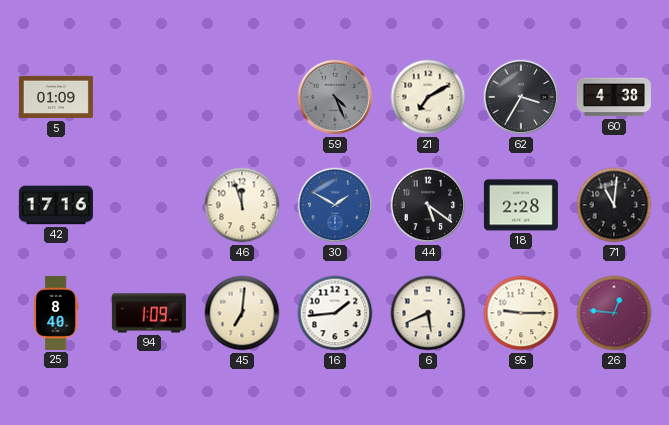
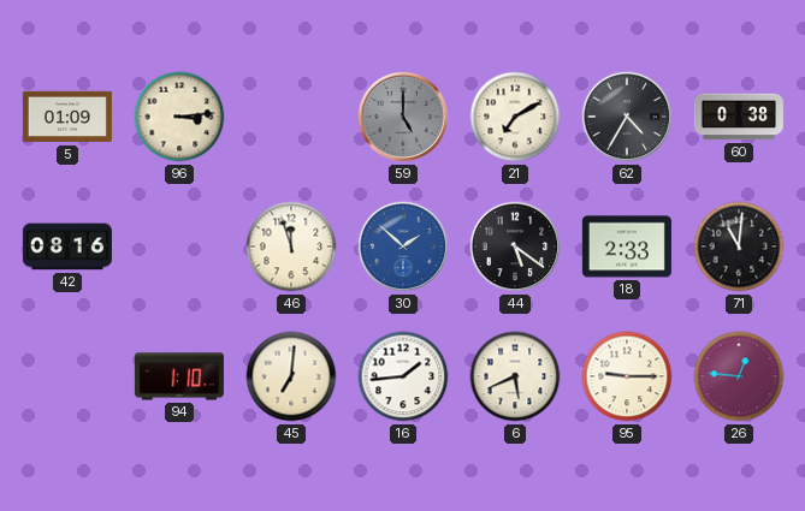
96: none -> 3:14 (179, 117)
59: 4:26 -> 5:00 (403, 117)
62: 3:35 -> 4:35 (627, 117)
60: 4:38 -> 0:38 (739, 117)
42: 17:16 -> 08:16 (67, 246)
30: 1:50 -> 1:52 (403, 246)
18: 2:28 -> 2:33 (627, 246)
25: 8:40 -> none (56, 313)
94: 1:09 -> 1:10 (179, 376)
